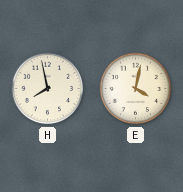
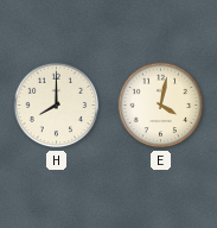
H: 7:58 -> 8:00 (57, 106)
